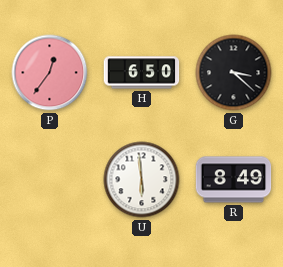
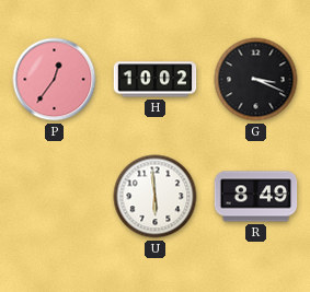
H: 6:50 -> 10:02 (156, 80)
G: 3:22 -> 3:19 (256, 80)
